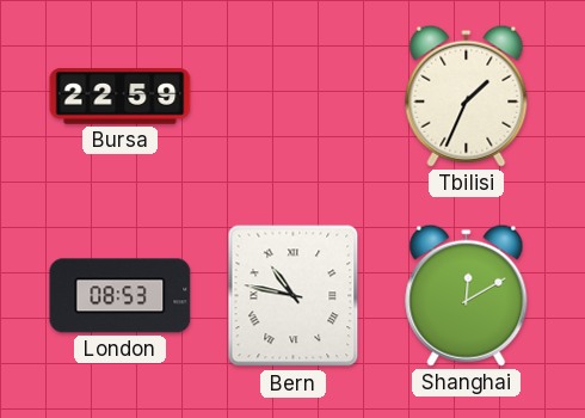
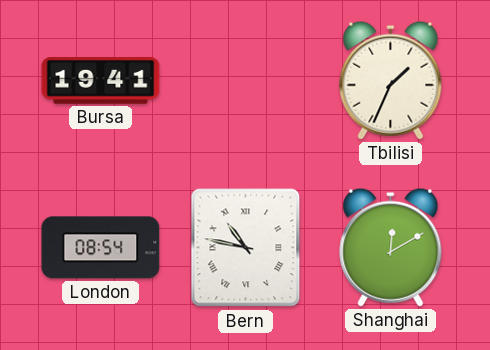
Bursa: 22:59 -> 19:41 (101, 81)
London: 08:53 -> 08:54 (101, 248)
